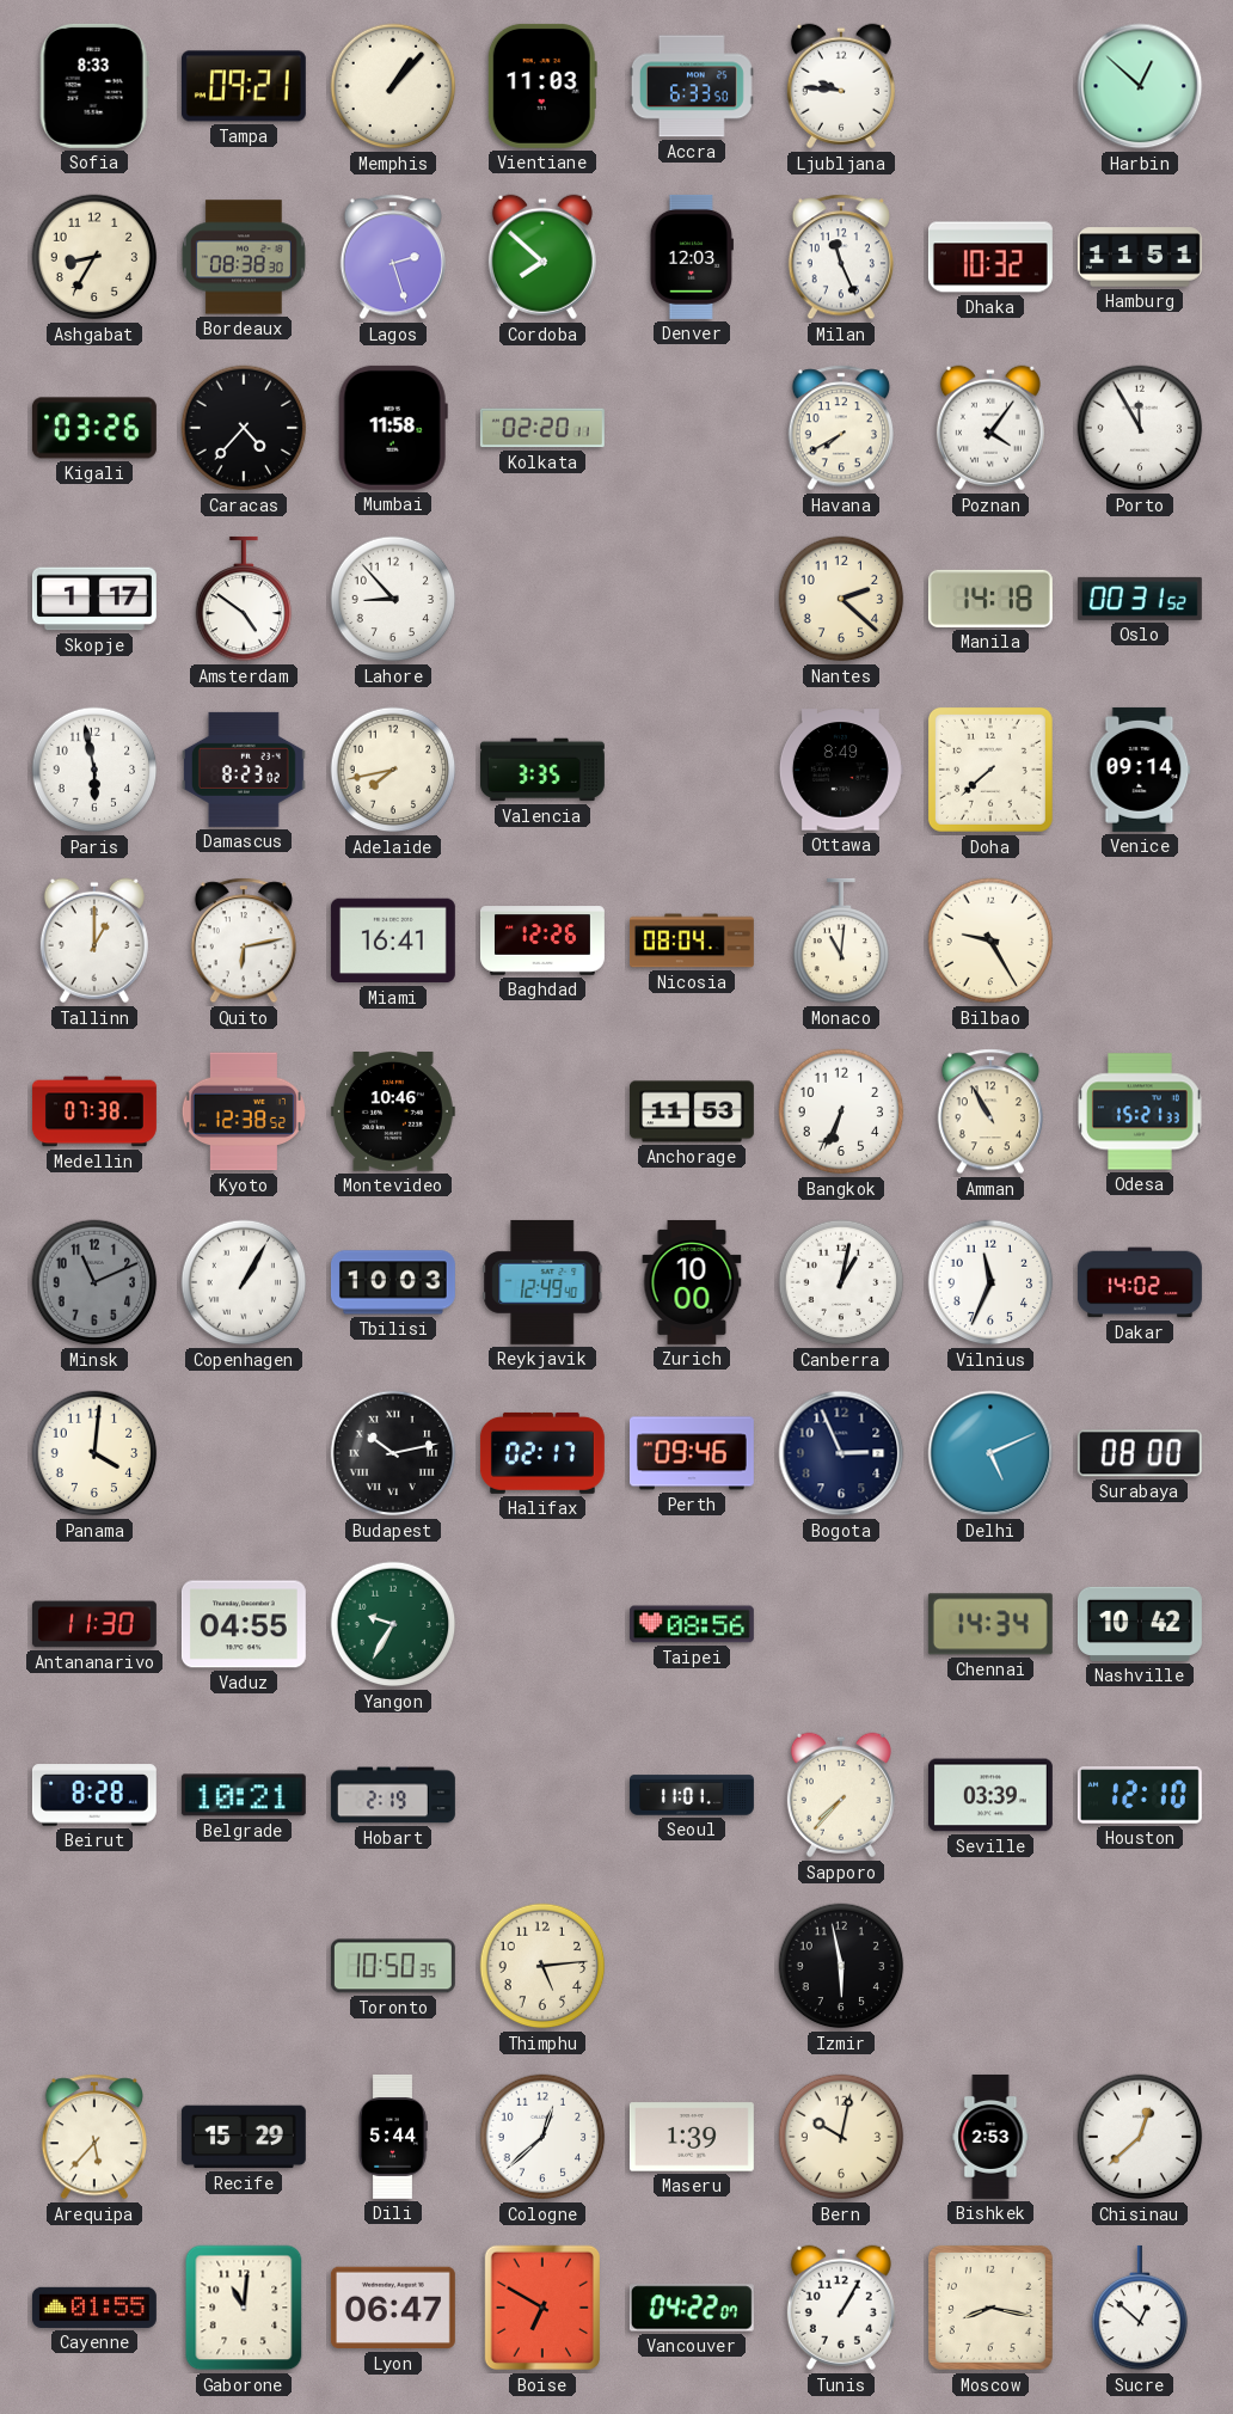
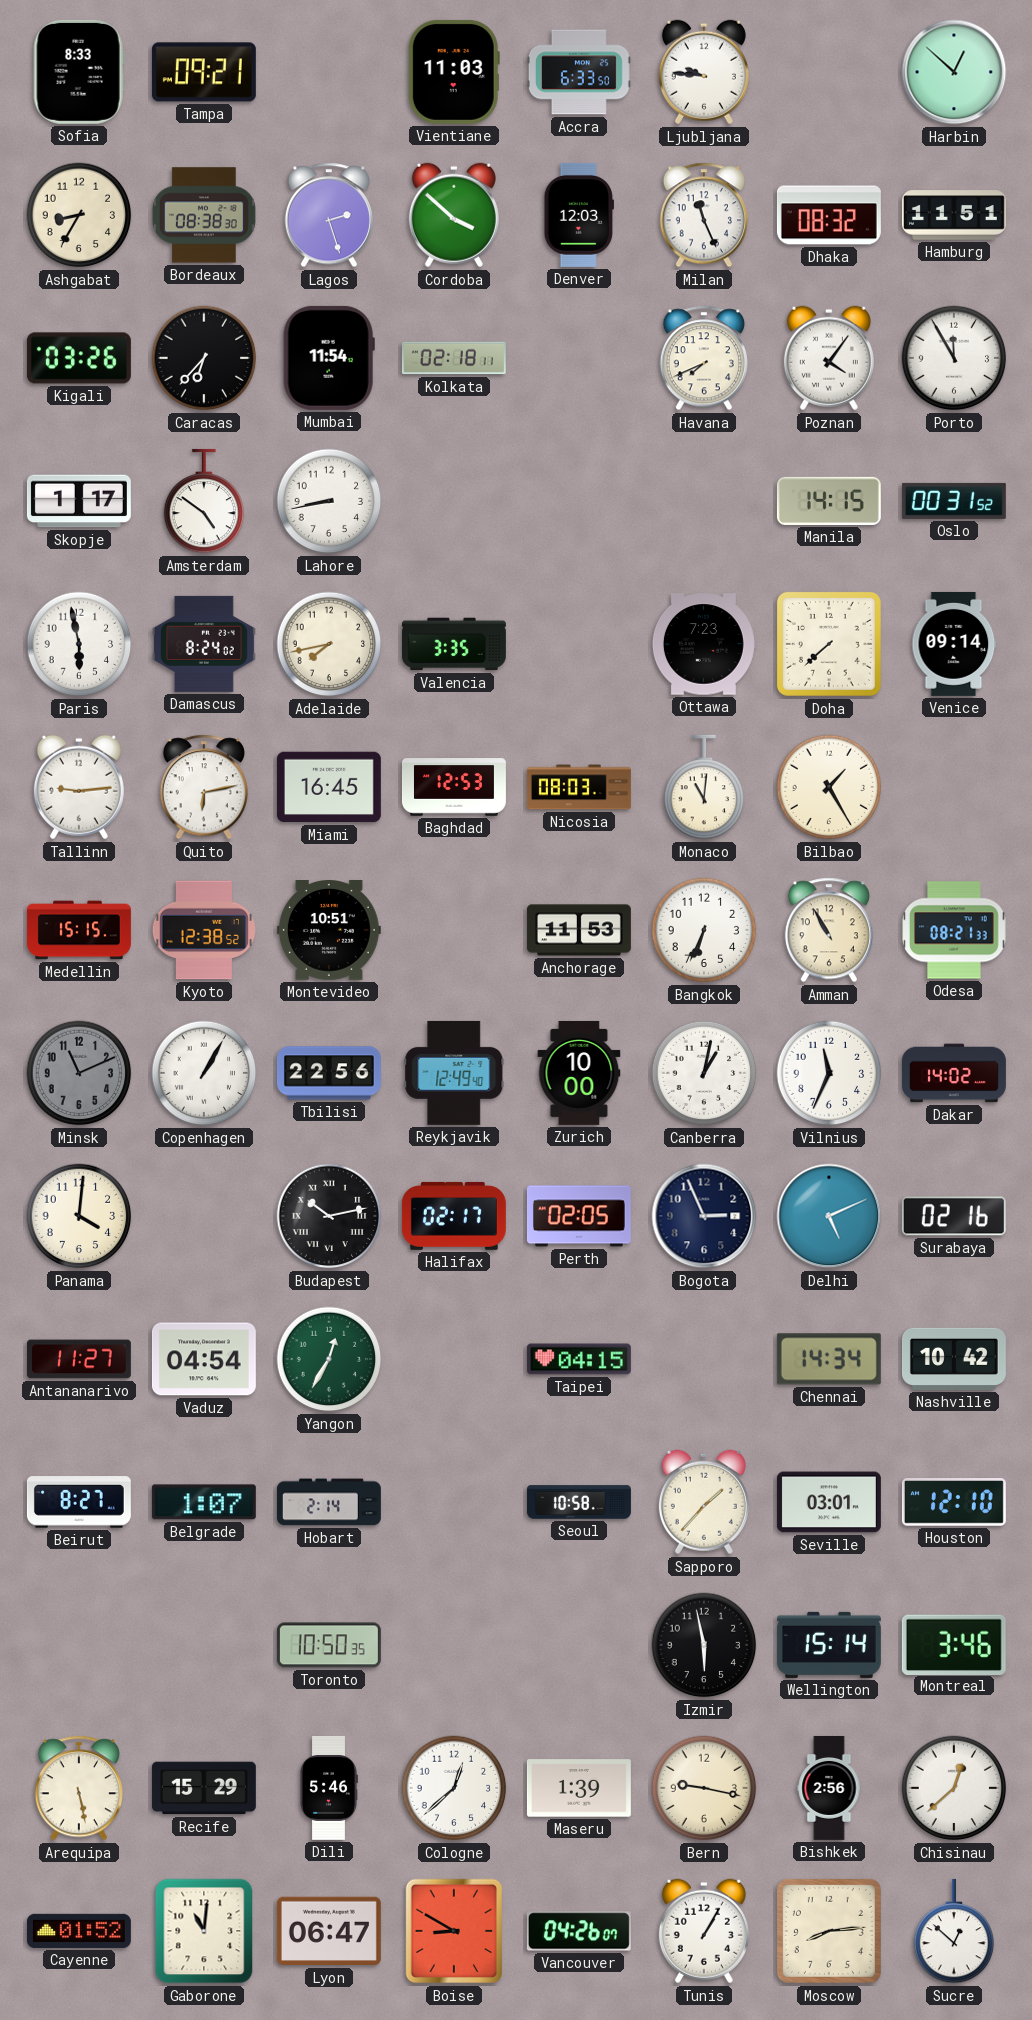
Memphis: 1:07 -> none (393, 86)
Cordoba: 7:52 -> 3:52 (454, 215)
Dhaka: 10:32 -> 08:32 (829, 215)
Caracas: 4:37 -> 6:37 (204, 358)
Mumbai: 11:58 -> 11:54 (329, 358)
Kolkata: 02:20 -> 02:18 (454, 358)
Havana: 7:40 -> 7:41 (704, 358)
Lahore: 8:53 -> 8:43 (329, 501)
Nantes: 2:22 -> none (841, 599)
Manila: 14:18 -> 14:15 (829, 501)
Damascus: 8:23 -> 8:24 (204, 644)
Ottawa: 8:49 -> 7:23 (704, 644)
Tallinn: 1:00 -> 9:14 (79, 787)
Miami: 16:41 -> 16:45 (329, 787)
Baghdad: 12:26 -> 12:53 (454, 787)
Nicosia: 08:04 -> 08:03 (579, 787)
Bilbao: 9:25 -> 1:25 (829, 787)
Medellin: 07:38 -> 15:15 (79, 930)
Montevideo: 10:46 -> 10:51 (329, 931)
Odesa: 15:21 -> 08:21 (954, 930)
Tbilisi: 10:03 -> 22:56 (329, 1073)
Perth: 09:46 -> 02:05 (579, 1216)
Surabaya: 08:00 -> 02:16 (954, 1216)
Antananarivo: 11:30 -> 11:27 (79, 1359)
Vaduz: 04:55 -> 04:54 (204, 1359)
Yangon: 9:35 -> 12:35 (329, 1359)
Taipei: 08:56 -> 04:15 (579, 1359)
Beirut: 8:28 -> 8:27 (79, 1502)
Belgrade: 10:21 -> 1:07 (204, 1502)
Hobart: 2:19 -> 2:14 (329, 1502)
Seoul: 11:01 -> 10:58 (579, 1502)
Sapporo: 7:37 -> 1:37 (704, 1502)
Seville: 03:39 -> 03:01 (829, 1502)
Thimphu: 5:14 -> none (542, 1966)
Wellington: none -> 15:14 (829, 1645)
Montreal: none -> 3:46 (954, 1644)
Arequipa: 5:37 -> 5:28 (79, 1788)
Dili: 5:44 -> 5:46 (329, 1788)
Bern: 10:02 -> 9:17 (704, 1788)
Bishkek: 2:53 -> 2:56 (829, 1788)
Cayenne: 01:55 -> 01:52 (79, 1931)
Boise: 6:50 -> 8:50 (453, 1931)
Vancouver: 04:22 -> 04:26 (579, 1931)
Moscow: 8:17 -> 8:14 (829, 1931)
